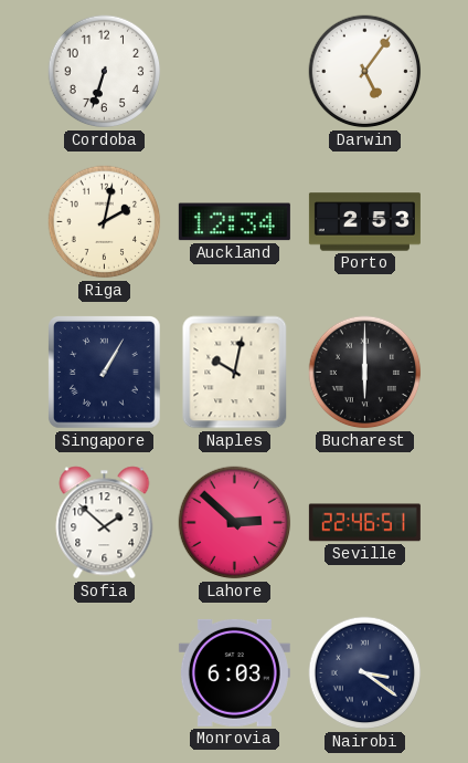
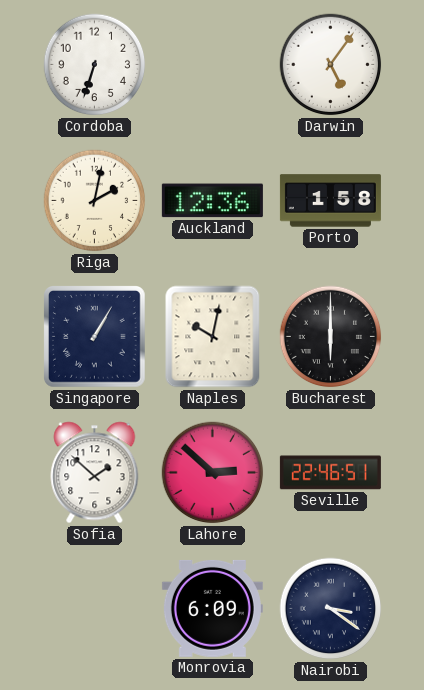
Auckland: 12:34 -> 12:36 (212, 201)
Porto: 2:53 -> 1:58 (330, 201)
Monrovia: 6:03 -> 6:09 (212, 608)
